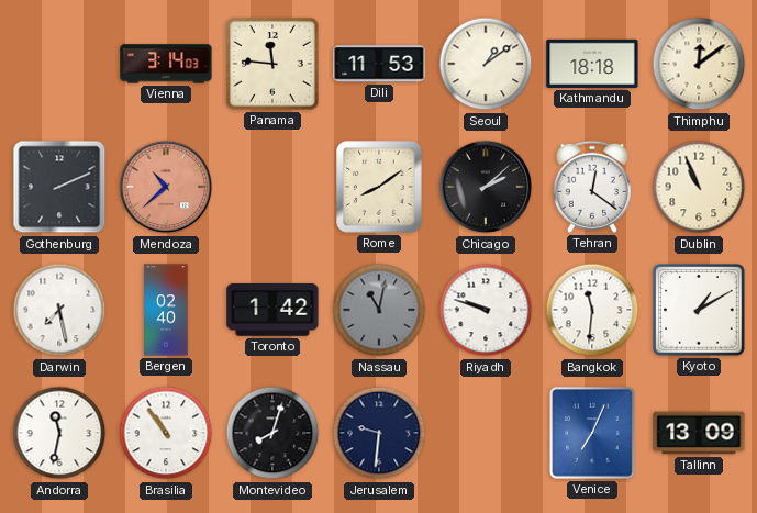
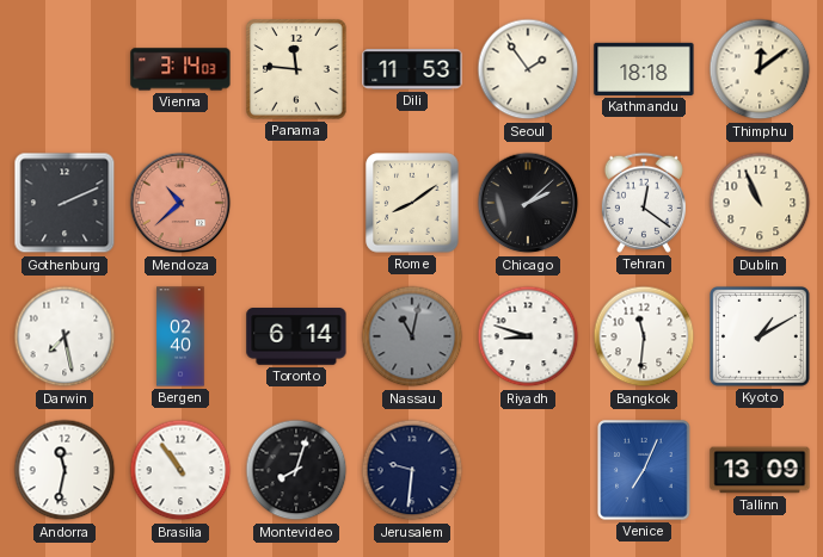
Seoul: 1:09 -> 1:54 (528, 69)
Toronto: 1:42 -> 6:14 (296, 338)
Riyadh: 9:48 -> 8:48 (528, 336)
